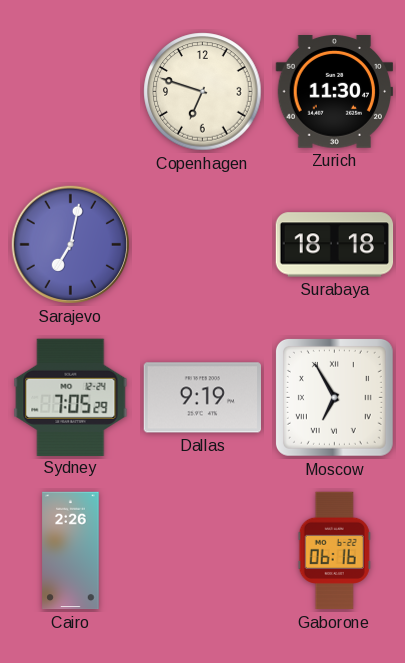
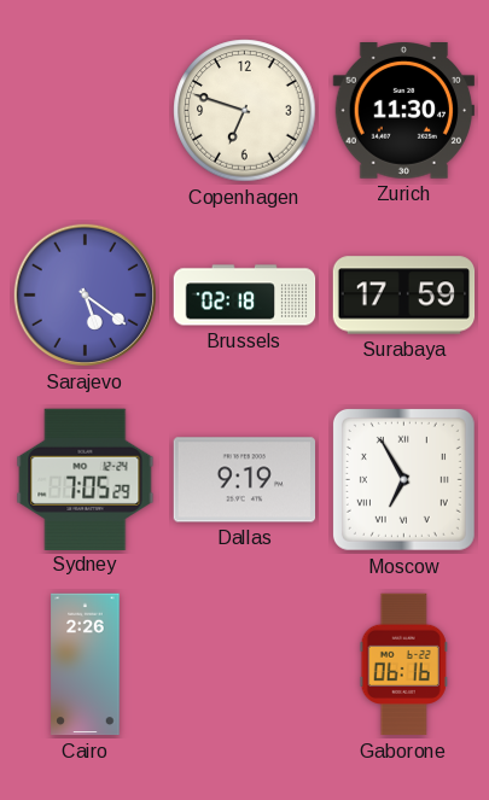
Sarajevo: 7:02 -> 5:21 (85, 294)
Brussels: none -> 02:18 (245, 296)
Surabaya: 18:18 -> 17:59 (404, 296)
